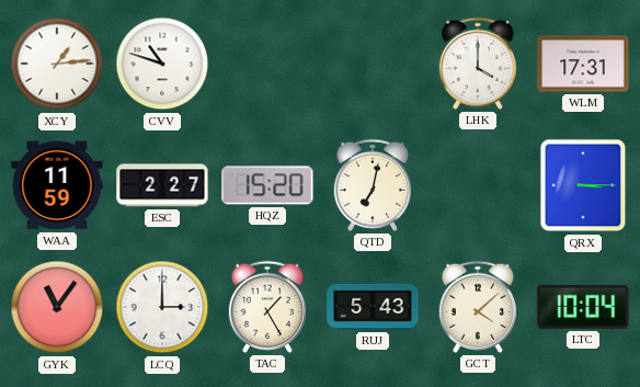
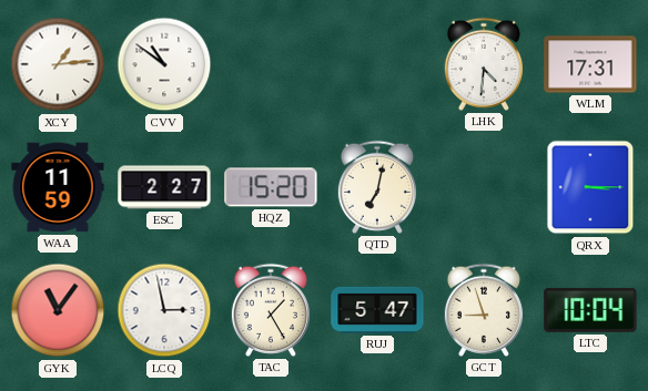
CVV: 10:48 -> 10:51 (164, 64)
LHK: 4:00 -> 4:31 (484, 64)
LCQ: 3:00 -> 2:58 (164, 310)
RUJ: 5:43 -> 5:47 (377, 310)
GCT: 4:08 -> 8:57 (484, 310)
